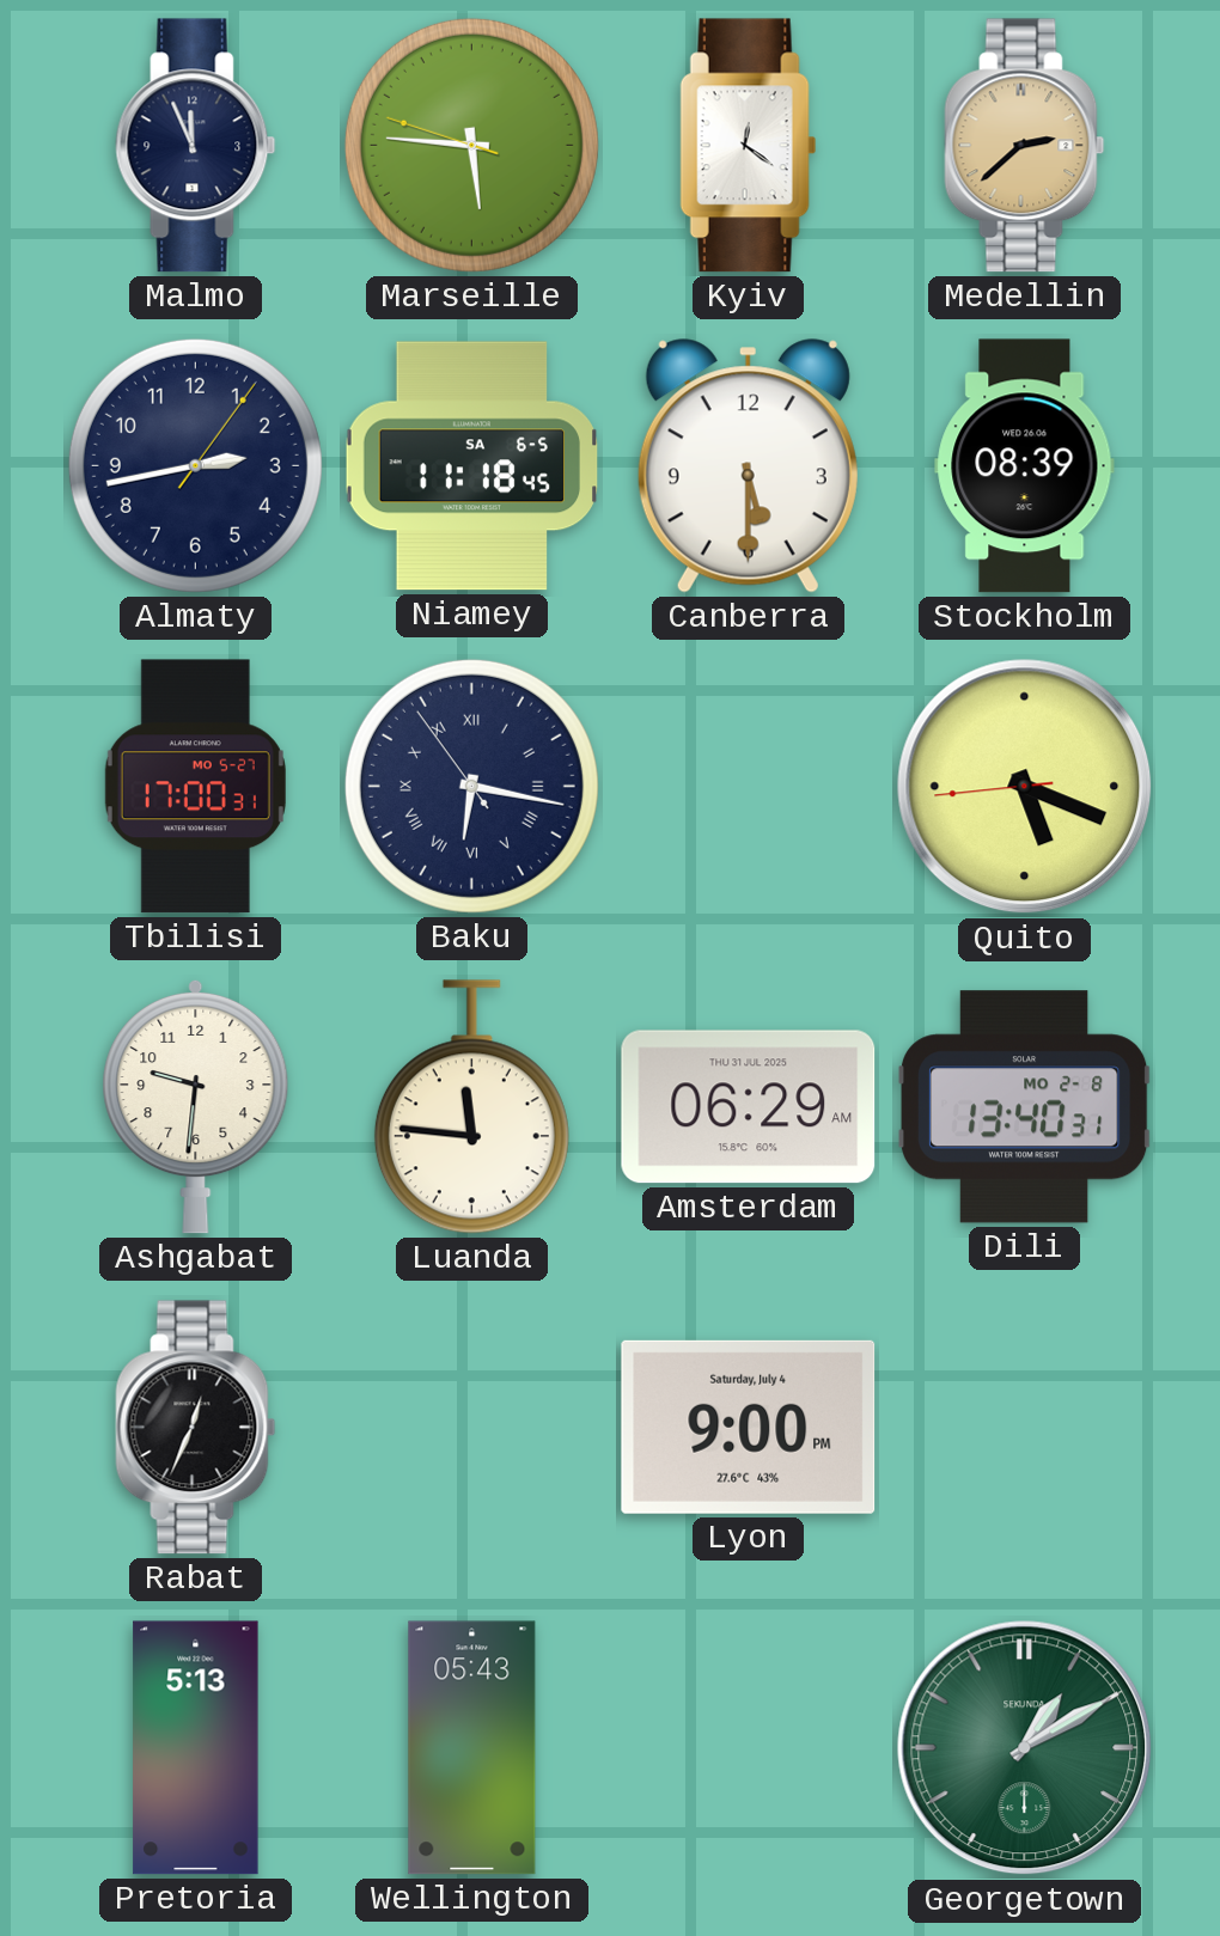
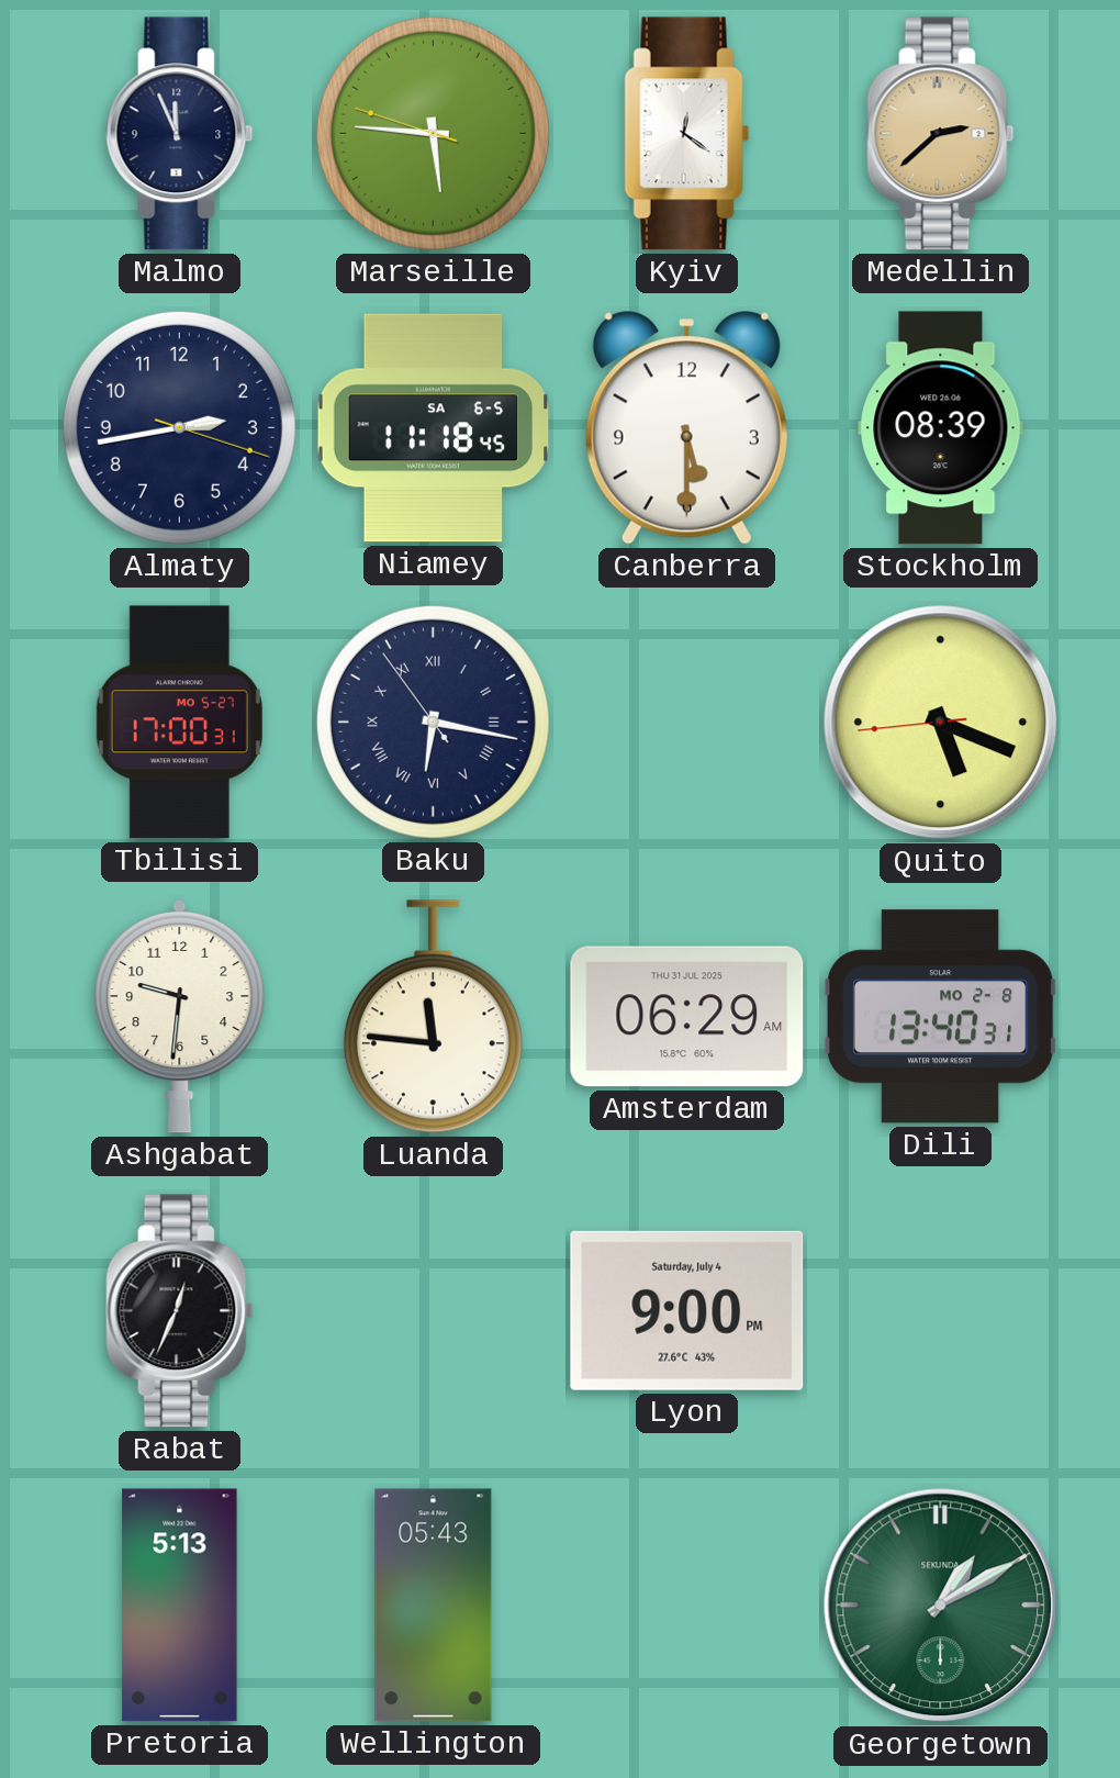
Almaty: 2:43:06 -> 2:43:18 (179, 427)
